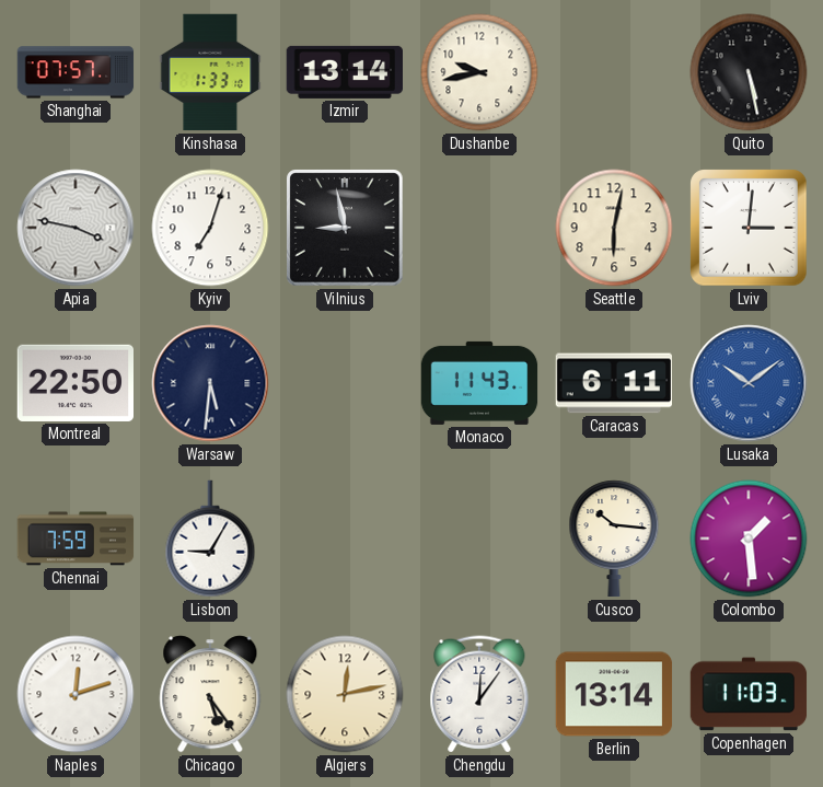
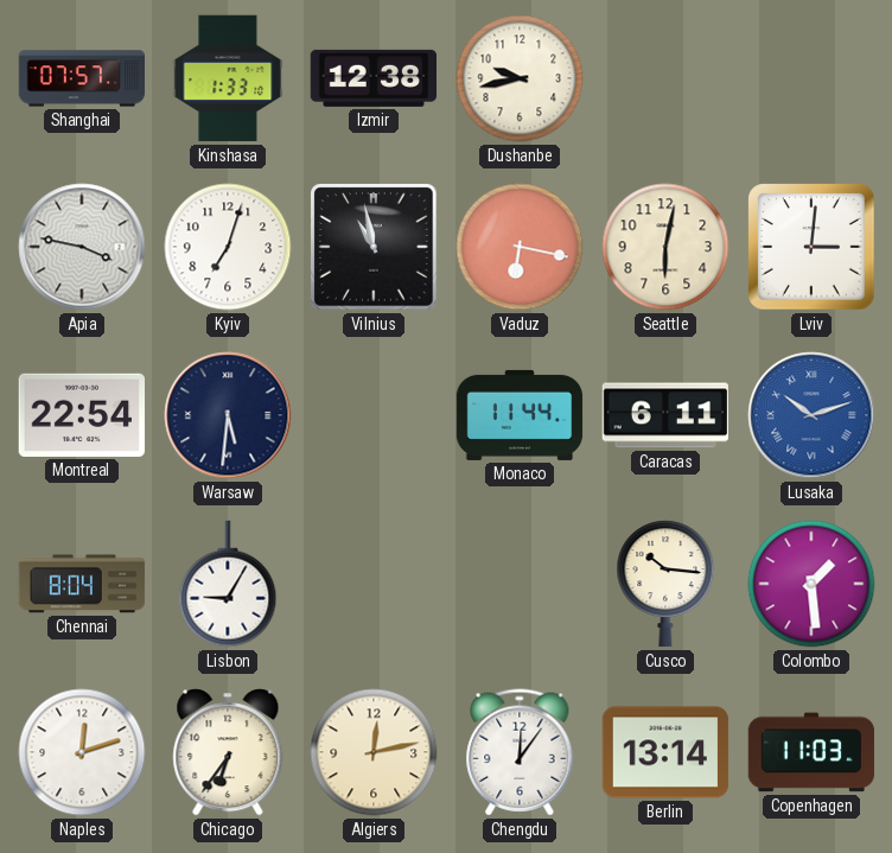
Izmir: 13:14 -> 12:38 (372, 78)
Quito: 5:28 -> none (749, 72)
Vilnius: 8:58 -> 10:58 (374, 247)
Vaduz: none -> 6:17 (520, 247)
Montreal: 22:50 -> 22:54 (81, 415)
Monaco: 11:43 -> 11:44 (520, 415)
Lusaka: 10:09 -> 10:12 (811, 415)
Chennai: 7:59 -> 8:04 (82, 584)
Chicago: 5:24 -> 6:36 (228, 752)
